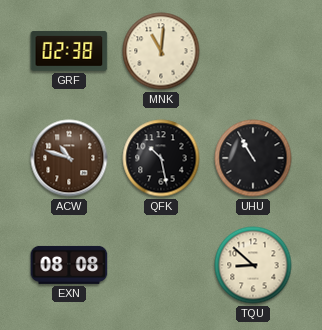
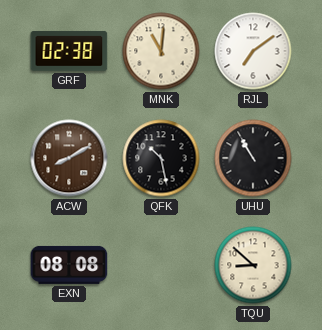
RJL: none -> 7:09 (253, 51)
ACW: 10:48 -> 8:10 (69, 158)
